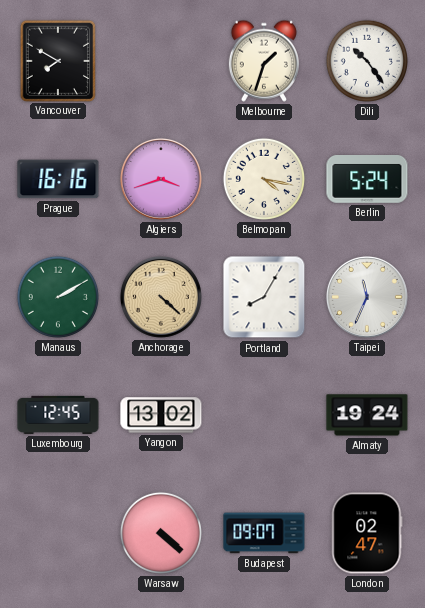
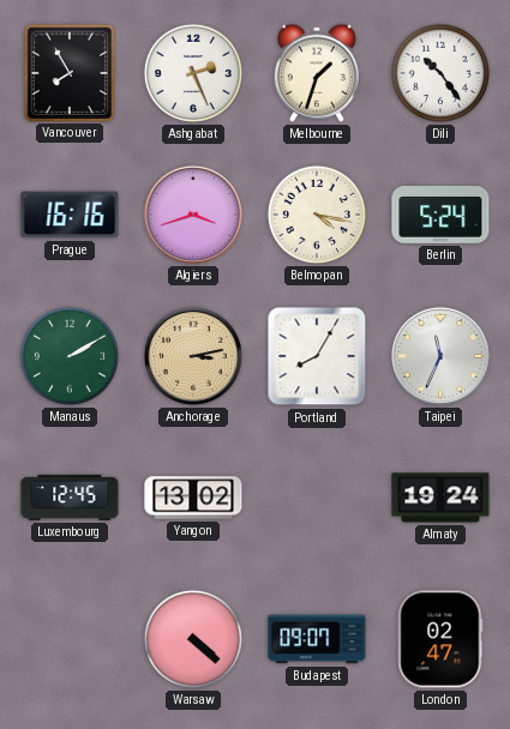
Vancouver: 7:50 -> 7:55 (68, 72)
Ashgabat: none -> 2:26 (193, 73)
Anchorage: 4:22 -> 3:13 (193, 356)
